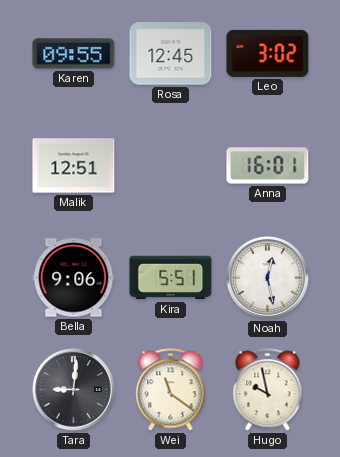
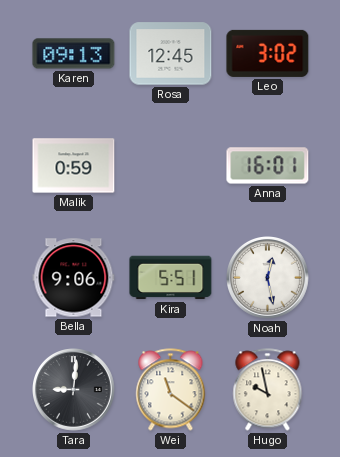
Karen: 09:55 -> 09:13 (74, 54)
Malik: 12:51 -> 0:59 (74, 166)
